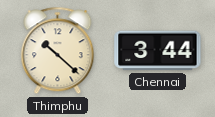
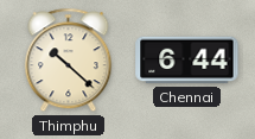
Chennai: 3:44 -> 6:44 (187, 61)
